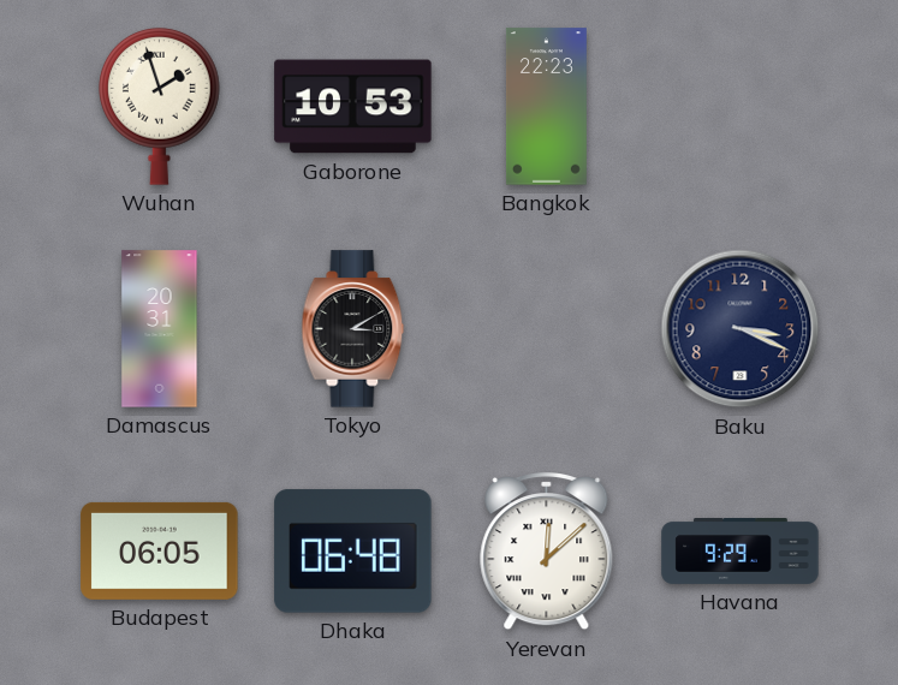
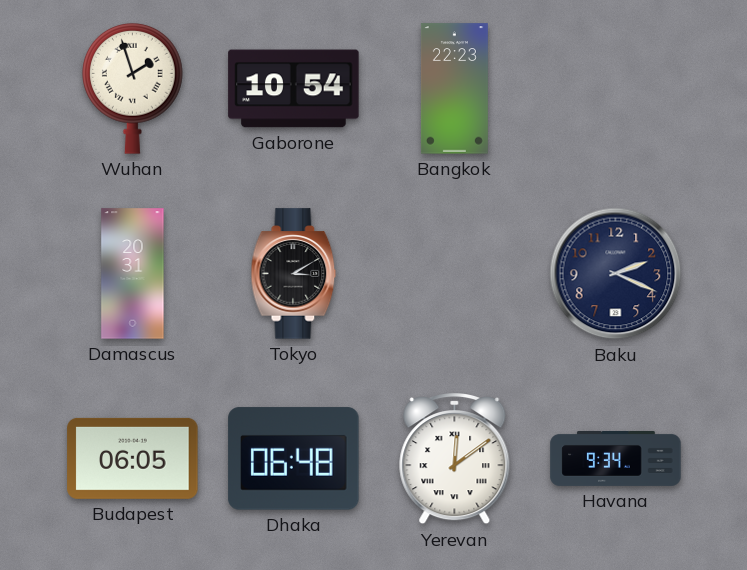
Gaborone: 10:53 -> 10:54 (294, 89)
Baku: 3:19 -> 2:19 (616, 274)
Yerevan: 12:08 -> 12:09 (455, 460)
Havana: 9:29 -> 9:34 (616, 459)
